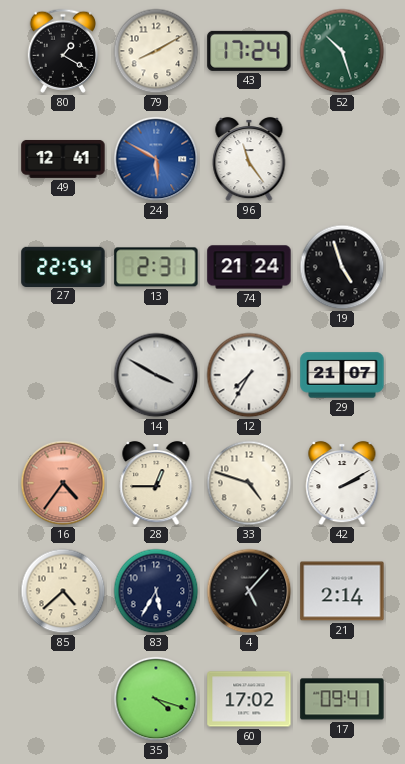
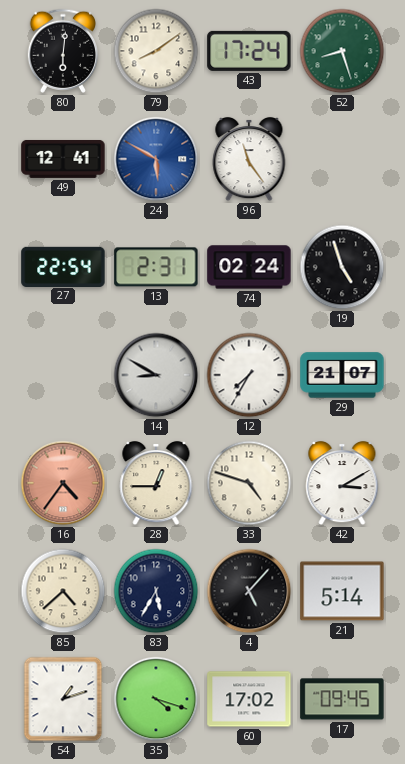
80: 1:20 -> 6:01 (62, 51)
79: 8:10 -> 8:09 (156, 51)
52: 10:27 -> 8:27 (342, 51)
74: 21:24 -> 02:24 (249, 267)
14: 3:50 -> 8:50 (156, 375)
42: 2:10 -> 3:10 (342, 483)
21: 2:14 -> 5:14 (342, 591)
54: none -> 1:12 (63, 699)
17: 09:41 -> 09:45 (342, 699)
